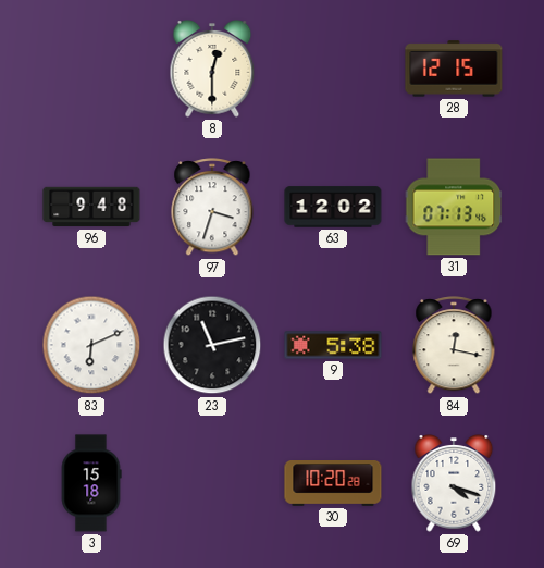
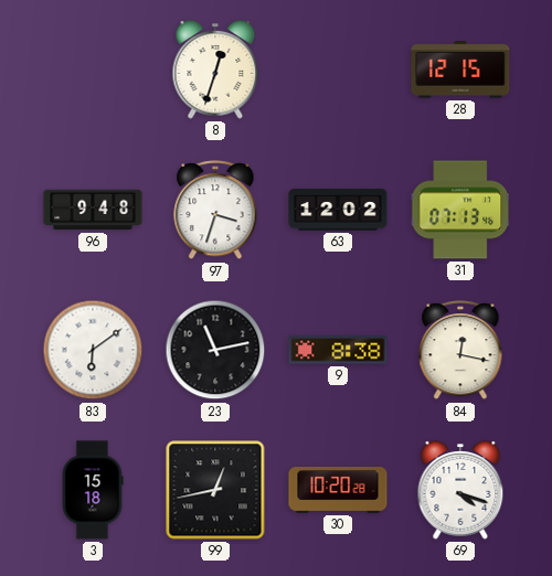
8: 12:30 -> 12:33 (215, 71)
83: 6:11 -> 6:09 (93, 350)
9: 5:38 -> 8:38 (338, 350)
99: none -> 12:43 (215, 490)
